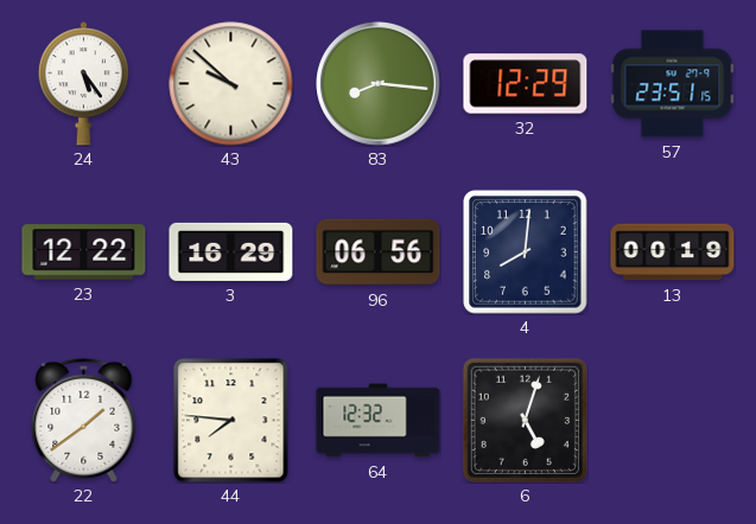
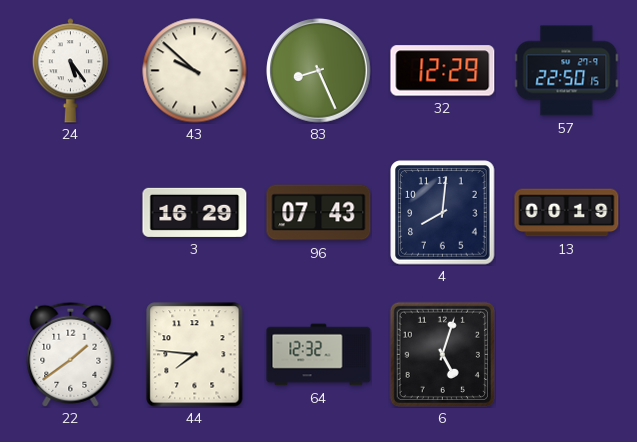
83: 8:16 -> 8:26 (319, 71)
57: 23:51 -> 22:50 (567, 71)
23: 12:22 -> none (84, 253)
96: 06:56 -> 07:43 (319, 213)
